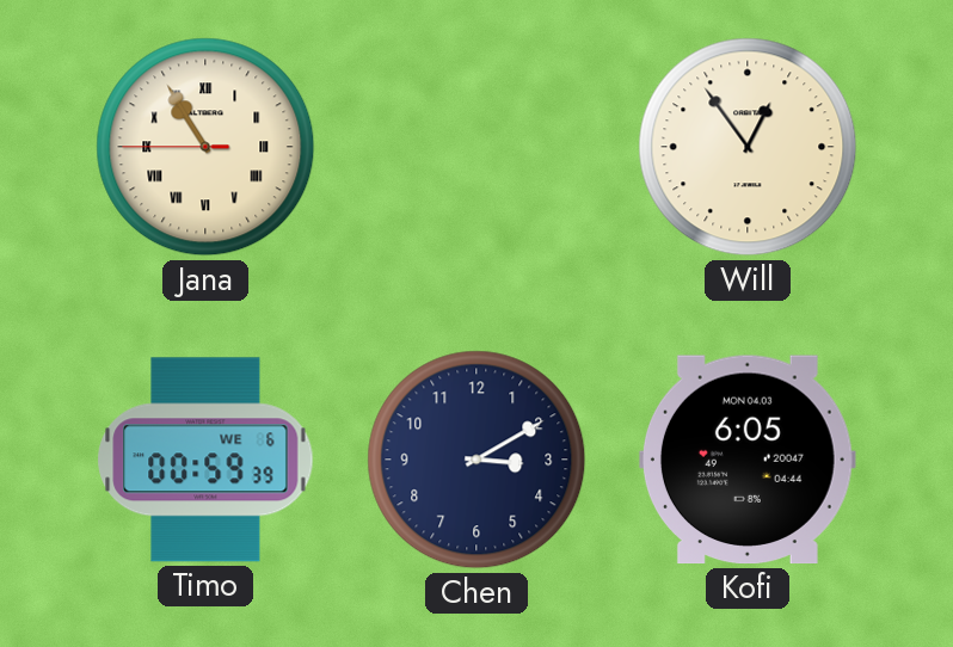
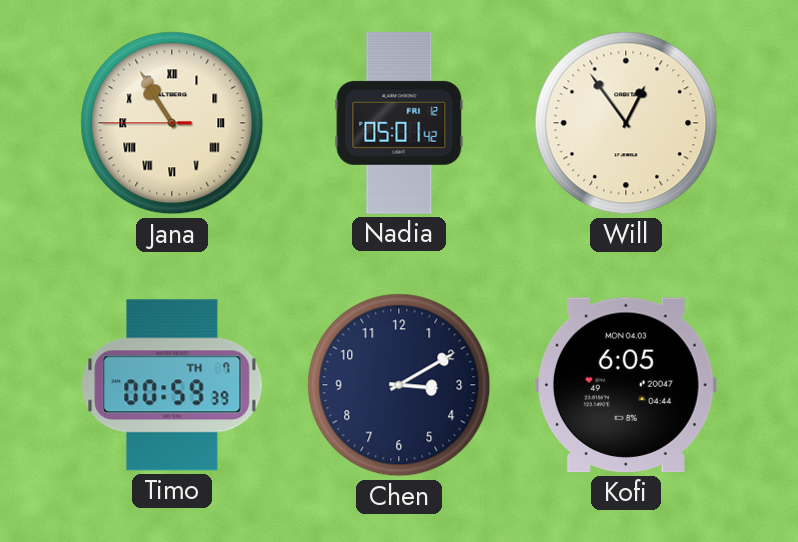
Nadia: none -> 05:01 (399, 123)
Timo date: WE 6 -> TH 7 (172, 385)
